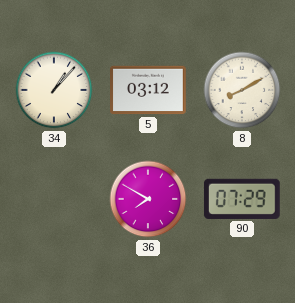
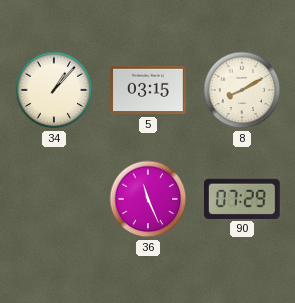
5: 03:12 -> 03:15 (149, 90)
36: 7:50 -> 11:26 (148, 199)
